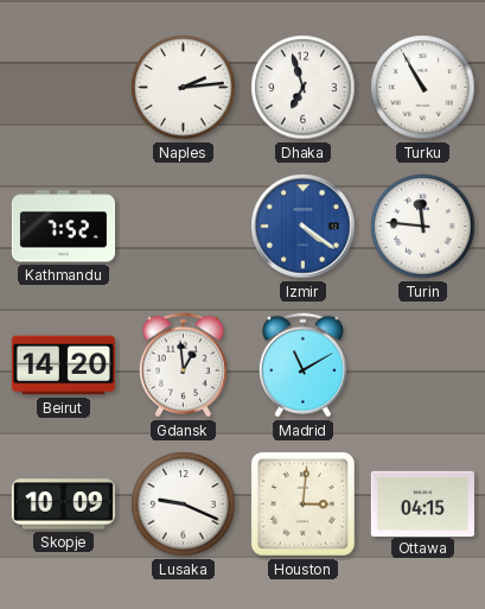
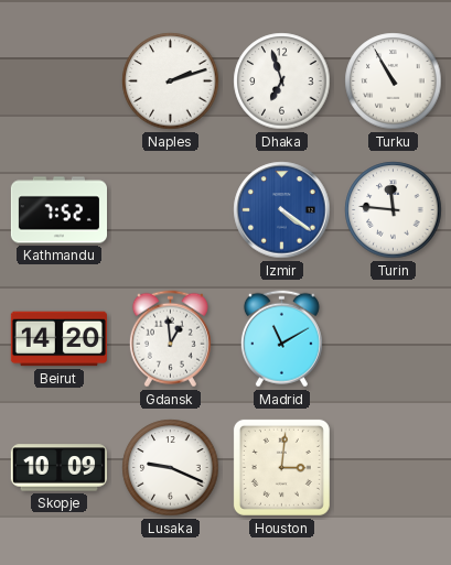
Naples: 2:14 -> 2:12 (171, 82)
Ottawa: 04:15 -> none (422, 503)
